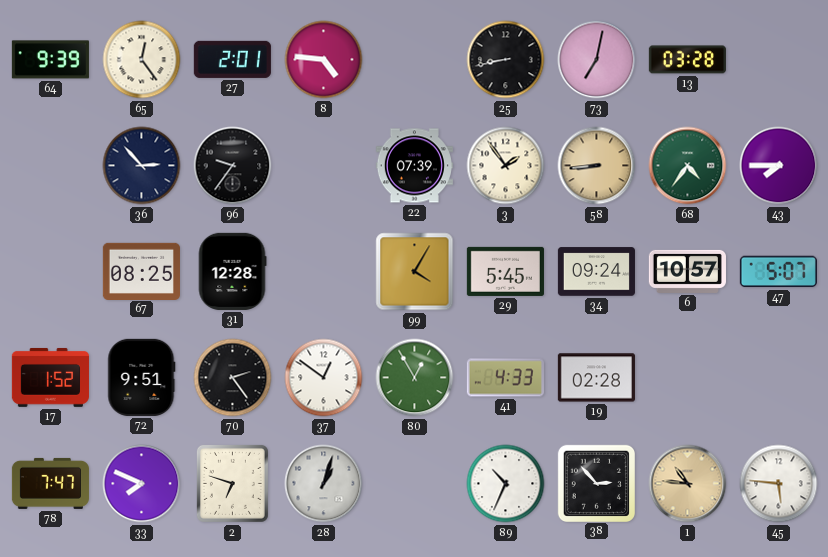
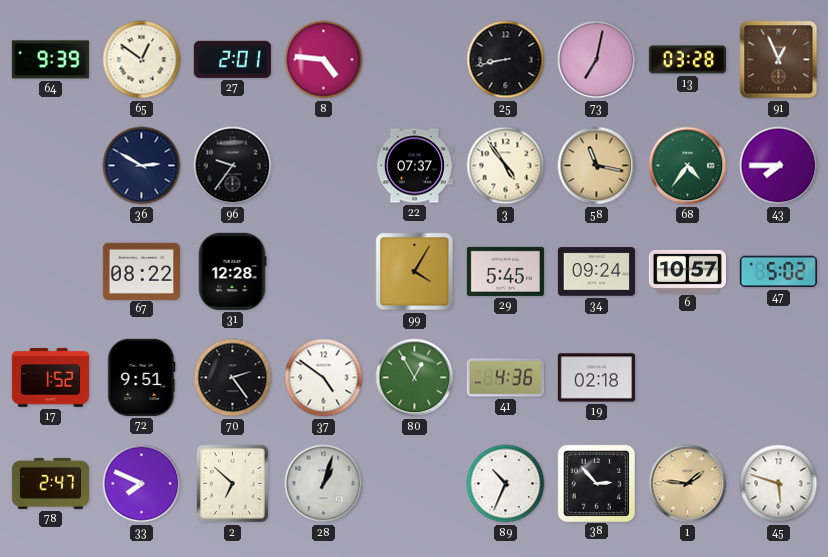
65: 12:24 -> 12:51 (142, 60)
91: none -> 12:56 (779, 60)
36: 2:53 -> 2:50 (142, 166)
22: 07:39 -> 07:37 (414, 166)
3: 1:54 -> 4:54 (506, 166)
58: 8:44 -> 11:17 (597, 166)
67: 08:25 -> 08:22 (141, 271)
47: 5:07 -> 5:02 (778, 272)
37: 12:51 -> 4:51 (324, 378)
41: 4:33 -> 4:36 (505, 378)
19: 02:28 -> 02:18 (596, 378)
78: 7:47 -> 2:47 (50, 483)
2: 6:48 -> 6:52 (232, 483)
1: 10:46 -> 1:46 (688, 484)
45: 5:46 -> 5:48 (779, 484)
